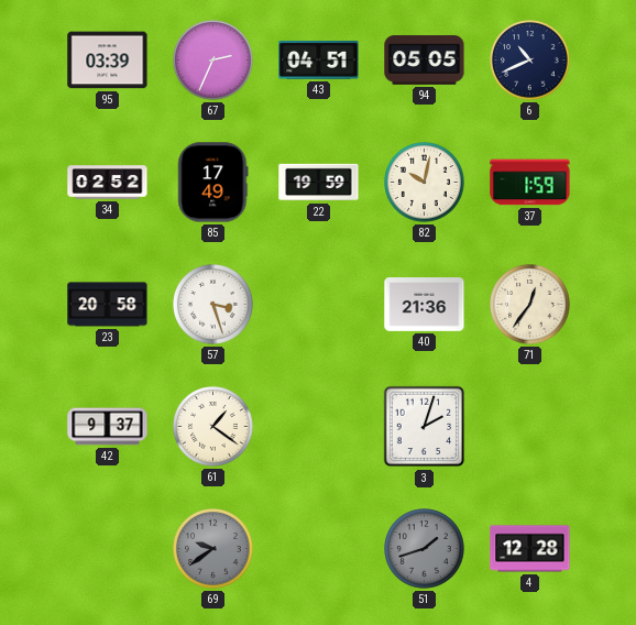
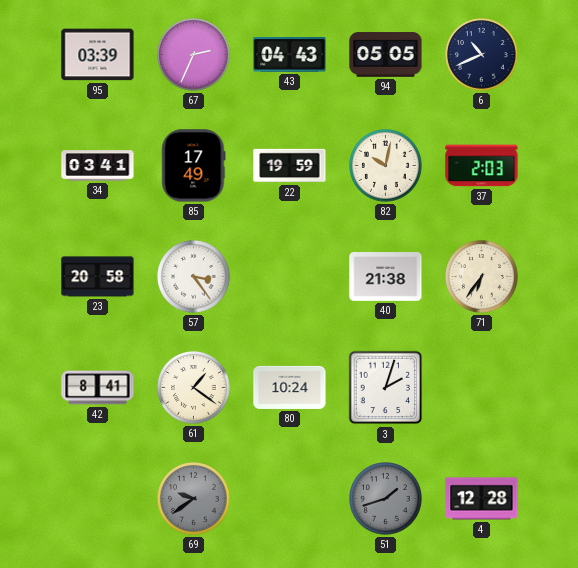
43: 04:51 -> 04:43 (290, 54)
34: 02:52 -> 03:41 (98, 166)
37: 1:59 -> 2:03 (482, 166)
57: 3:27 -> 3:24 (194, 277)
40: 21:36 -> 21:38 (386, 277)
71: 12:36 -> 6:36 (482, 277)
42: 9:37 -> 8:41 (98, 388)
80: none -> 10:24 (290, 387)
